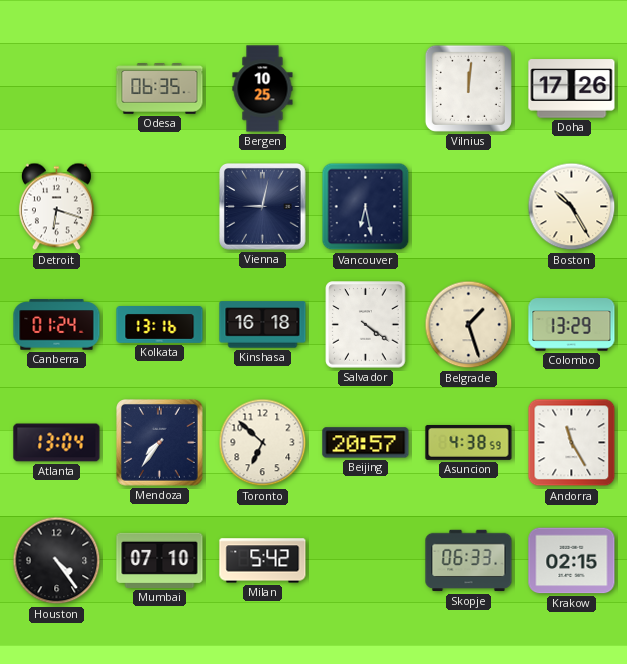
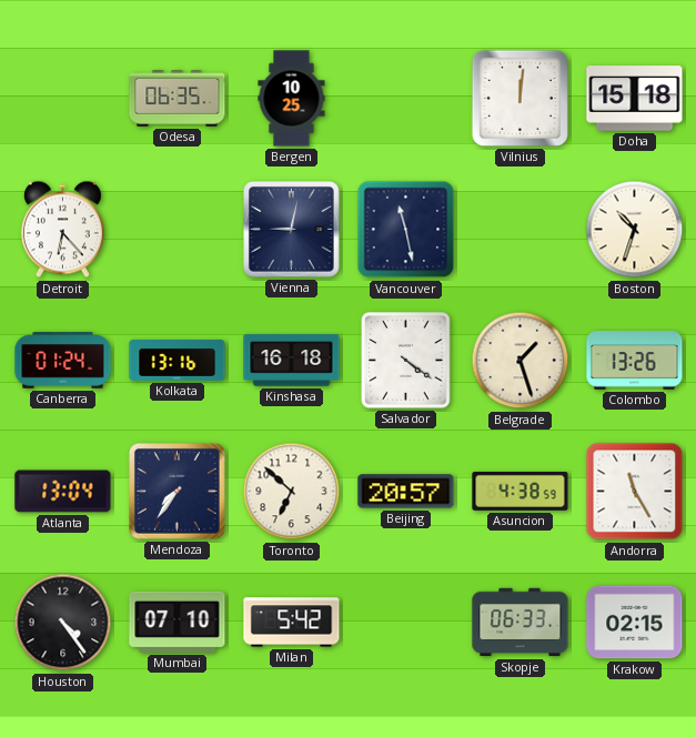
Doha: 17:26 -> 15:18 (635, 99)
Detroit: 6:18 -> 6:23 (62, 230)
Vancouver: 6:28 -> 11:28 (406, 230)
Boston: 10:25 -> 10:33 (635, 230)
Colombo: 13:29 -> 13:26 (635, 361)
